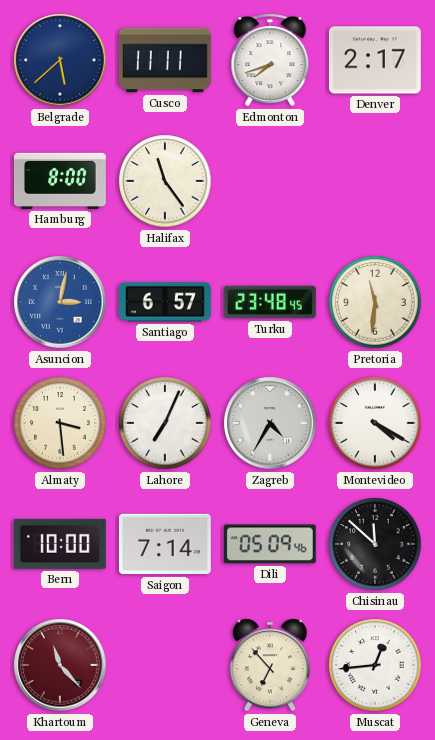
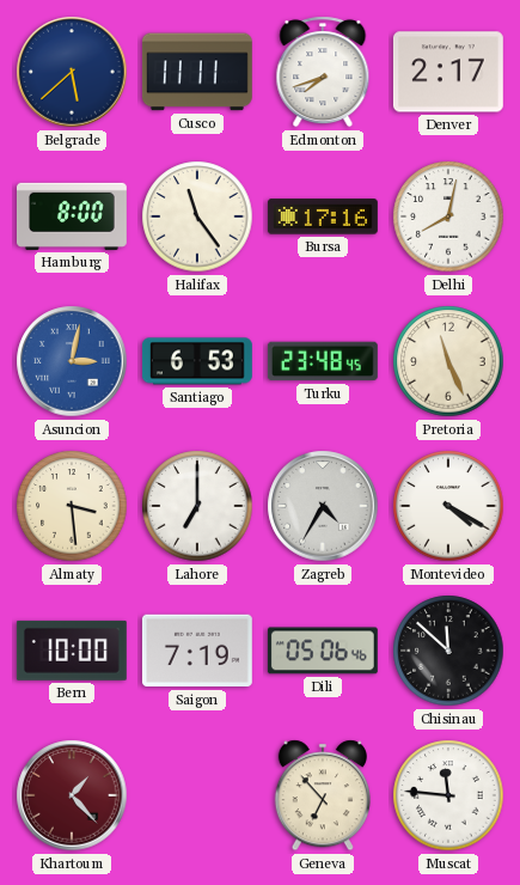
Bursa: none -> 17:16 (323, 216)
Delhi: none -> 8:02 (448, 216)
Santiago: 6:57 -> 6:53 (197, 361)
Pretoria: 11:31 -> 11:26 (448, 361)
Lahore: 7:04 -> 7:00 (197, 506)
Saigon: 7:14 -> 7:19 (197, 651)
Dili: 05:09 -> 05:06 (323, 651)
Khartoum: 11:23 -> 1:23 (72, 795)
Muscat: 12:44 -> 11:46 (448, 795)
